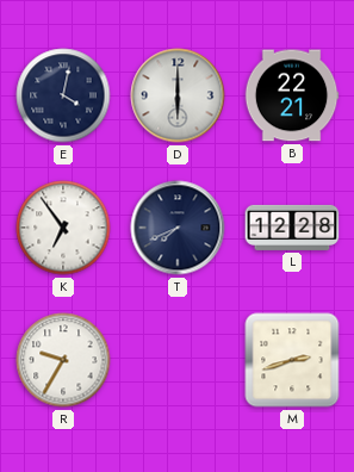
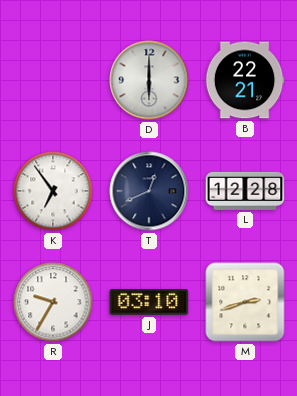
E: 4:02 -> none (63, 95)
T: 7:41 -> 12:41 (149, 191)
J: none -> 03:10 (149, 303)
